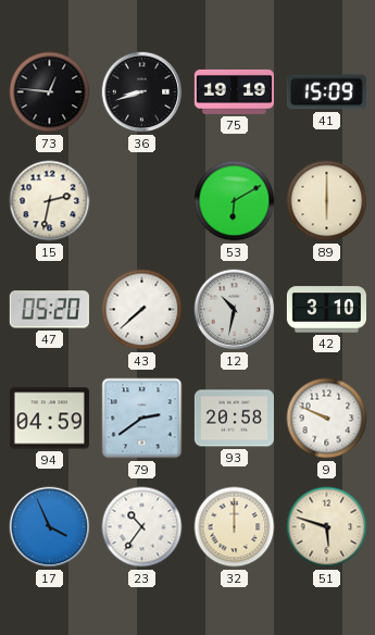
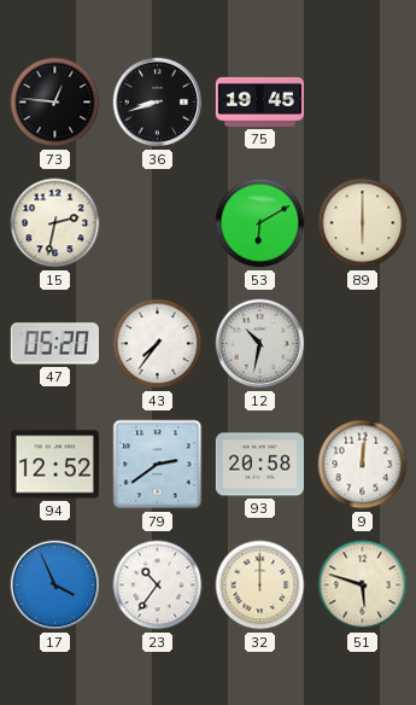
75: 19:19 -> 19:45 (259, 101)
41: 15:09 -> none (326, 92)
43: 7:38 -> 7:36 (158, 344)
42: 3:10 -> none (326, 310)
94: 04:59 -> 12:52 (54, 465)
9: 9:49 -> 12:01 (363, 465)
